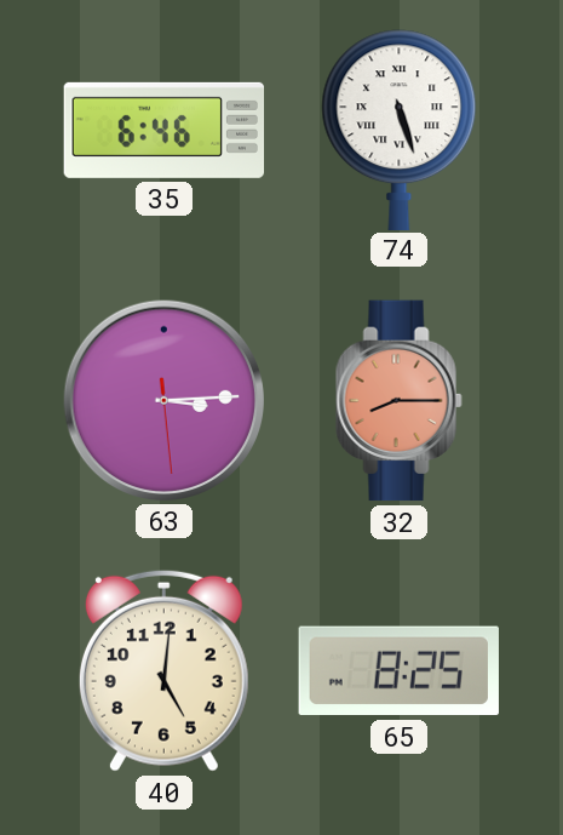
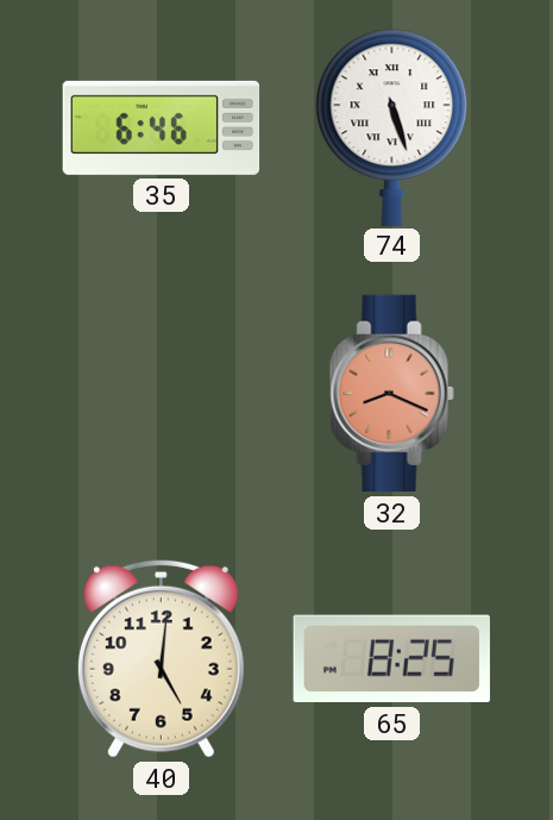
63: 3:14 -> none (163, 400)
32: 8:15 -> 8:19 (391, 394)
